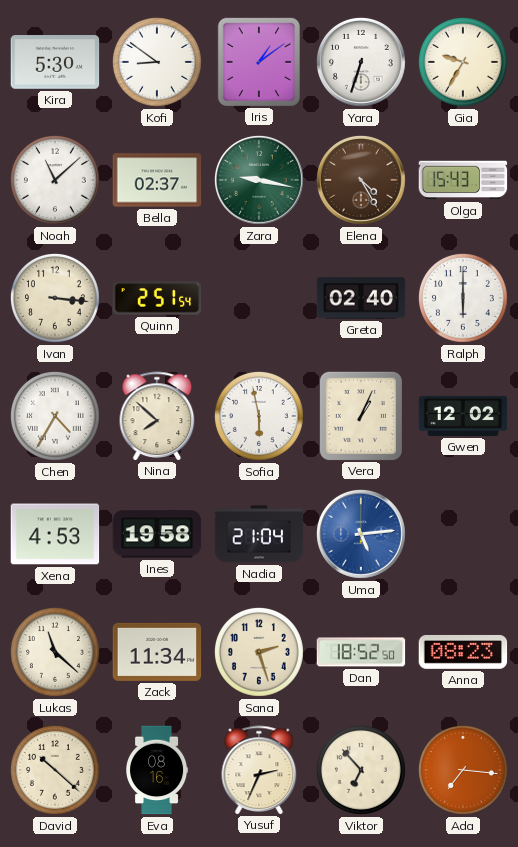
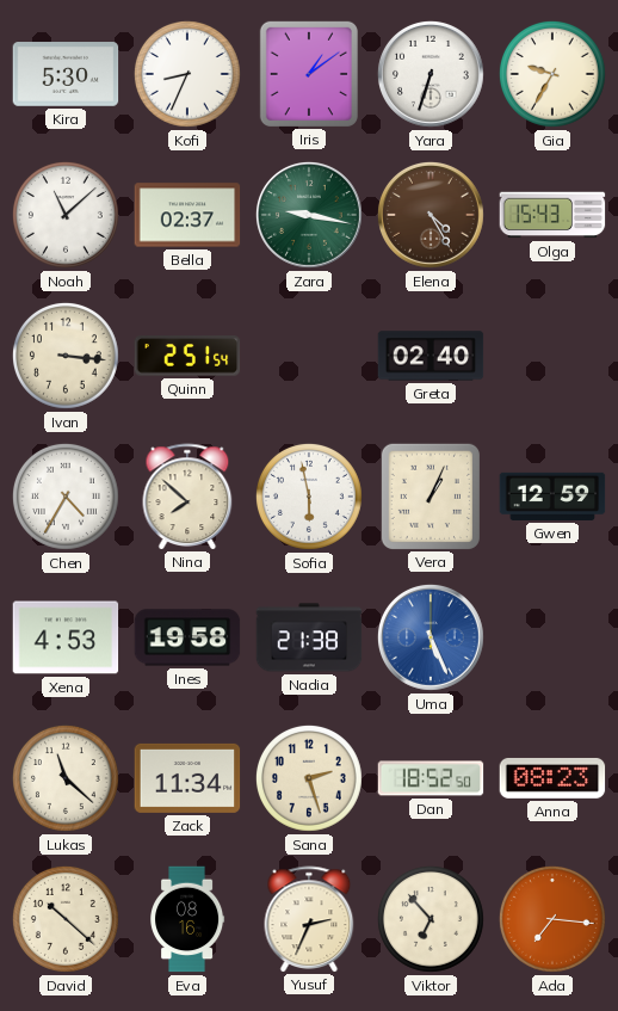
Kofi: 8:51 -> 8:34 (187, 74)
Ralph: 6:00 -> none (463, 298)
Gwen: 12:02 -> 12:59 (552, 497)
Nadia: 21:04 -> 21:38 (309, 637)
Uma: 5:14 -> 5:26 (431, 637)
